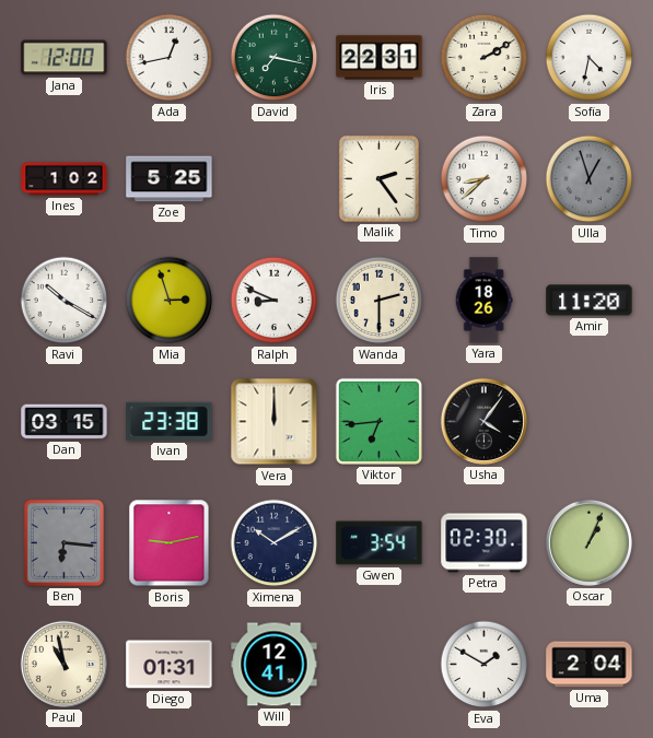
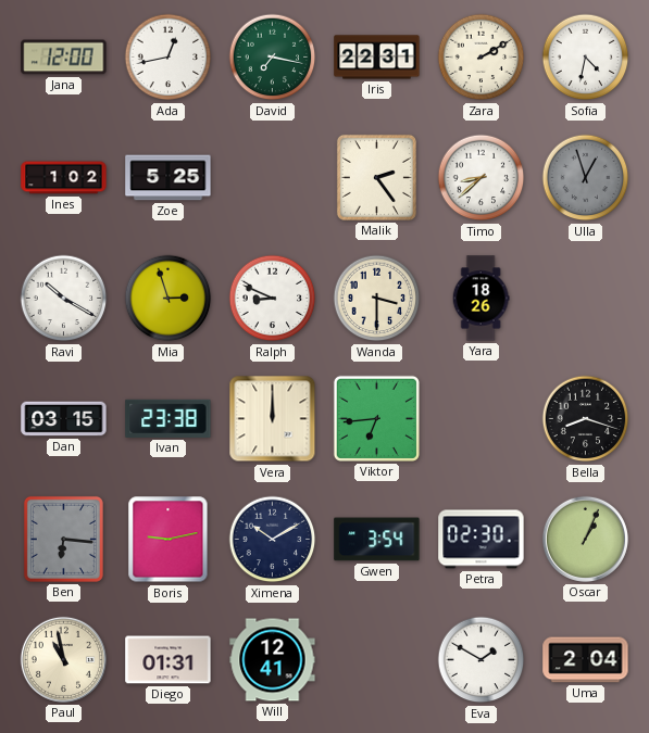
Wanda: 2:30 -> 3:30 (377, 299)
Amir: 11:20 -> none (590, 301)
Usha: 4:06 -> none (483, 421)
Bella: none -> 8:18 (586, 419)
